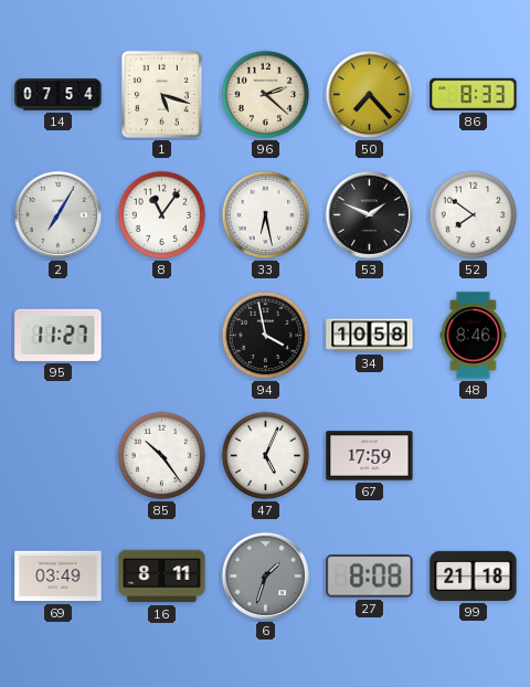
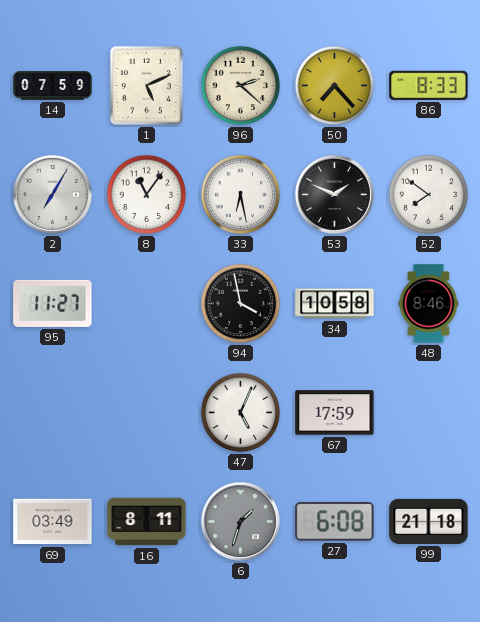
14: 07:54 -> 07:59 (53, 86)
1: 5:18 -> 5:11 (146, 85)
85: 10:24 -> none (162, 456)
27: 8:08 -> 6:08 (335, 522)
